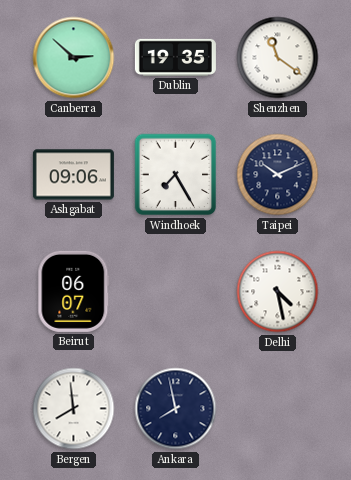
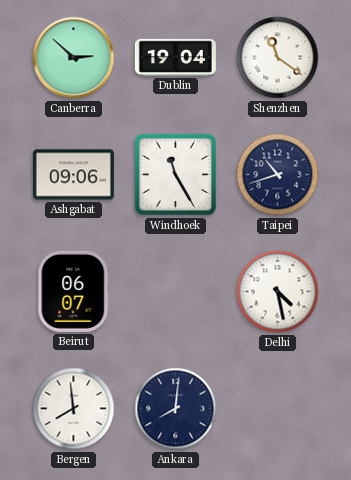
Dublin: 19:35 -> 19:04 (175, 57)
Windhoek: 7:25 -> 11:25 (176, 175)
Taipei: 10:11 -> 10:42 (278, 175)
Ankara: 7:58 -> 8:01 (176, 409)
